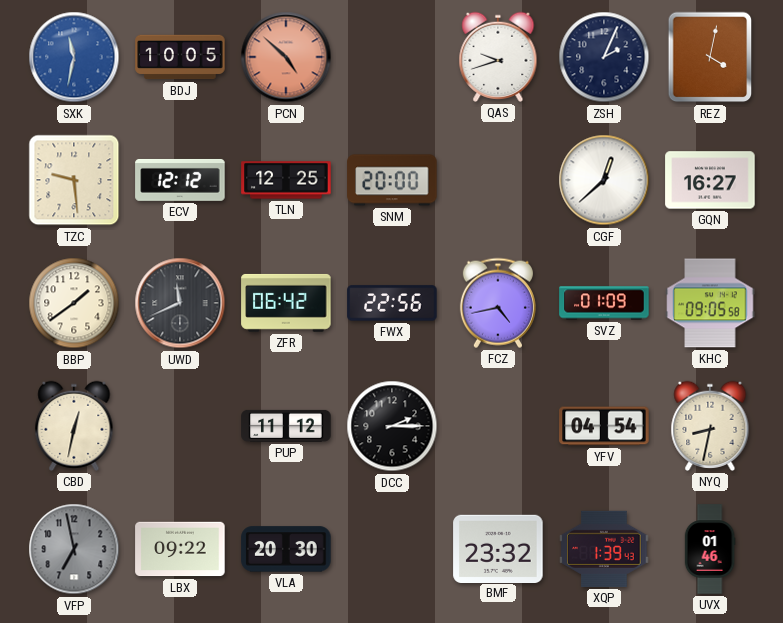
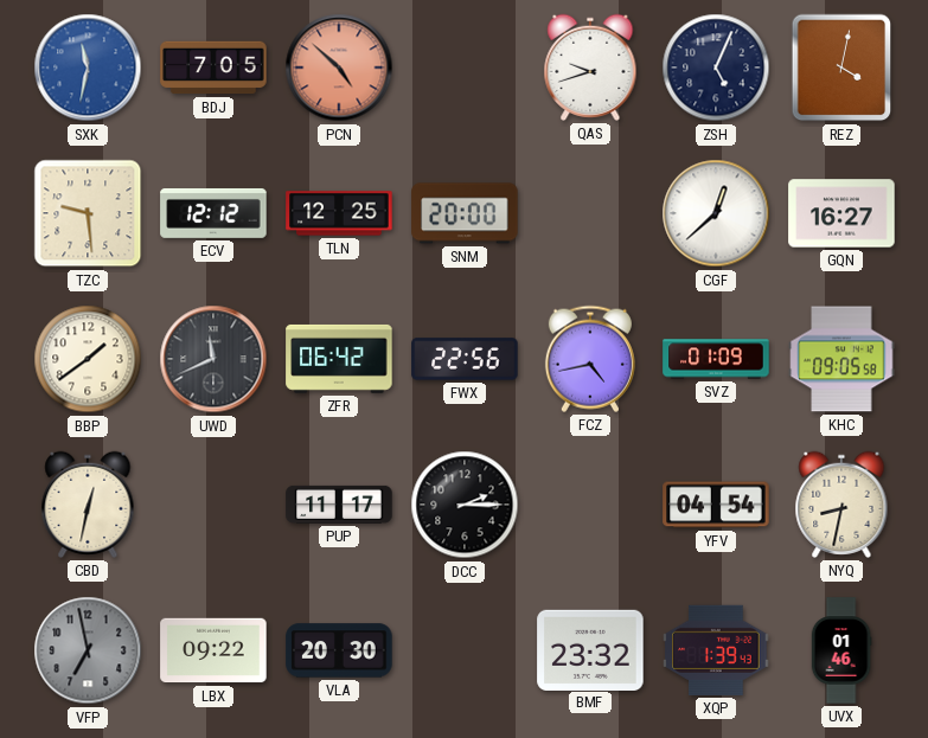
BDJ: 10:05 -> 7:05 (213, 68)
ZSH: 2:04 -> 5:04 (716, 68)
PUP: 11:12 -> 11:17 (339, 505)
